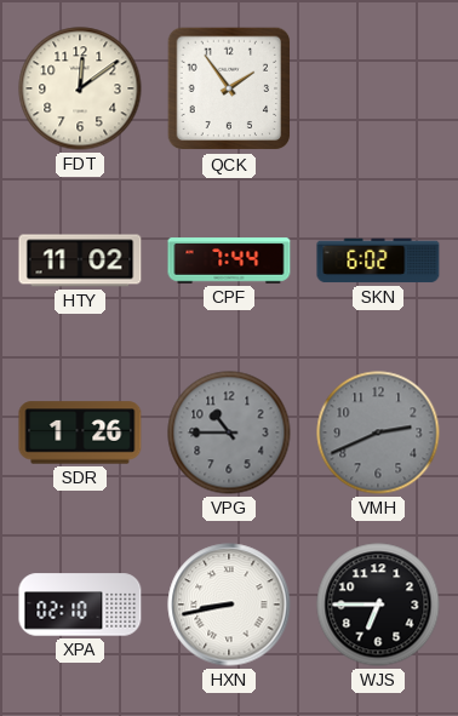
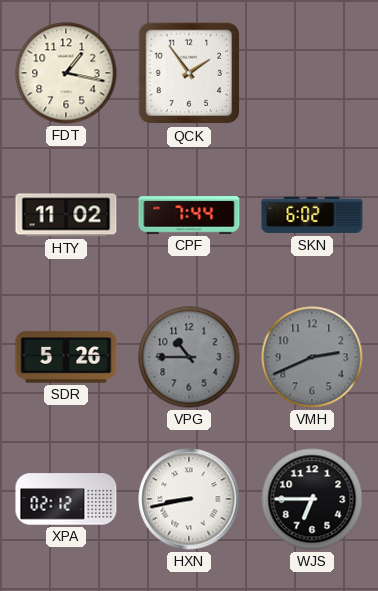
FDT: 12:09 -> 1:17 (66, 73)
SDR: 1:26 -> 5:26 (66, 357)
XPA: 02:10 -> 02:12 (66, 499)
